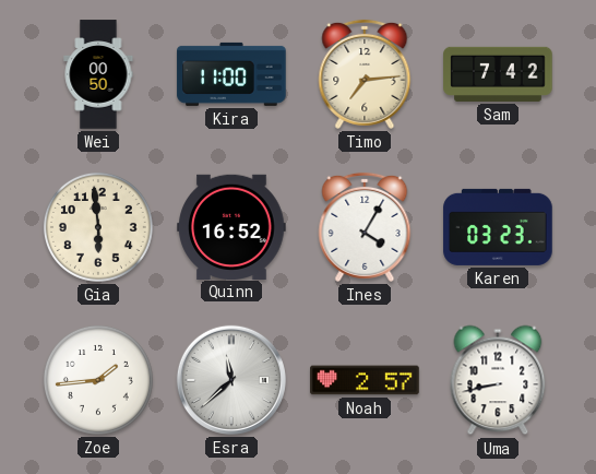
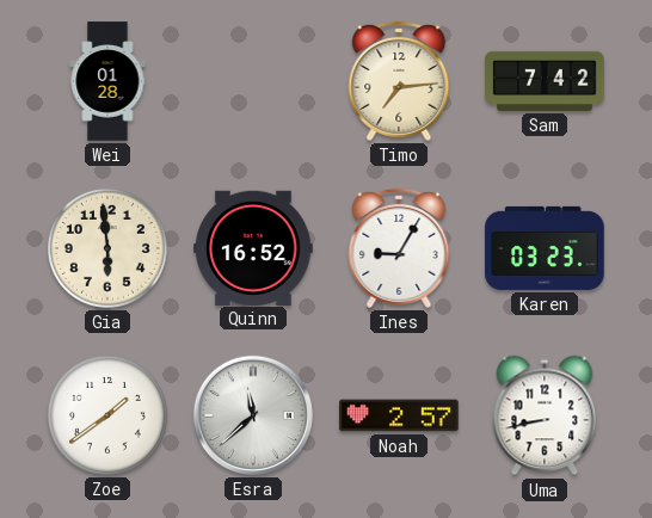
Wei: 00:50 -> 01:28 (107, 81)
Kira: 11:00 -> none (231, 74)
Ines: 4:05 -> 9:05 (399, 248)
Zoe: 1:44 -> 1:39 (107, 415)
